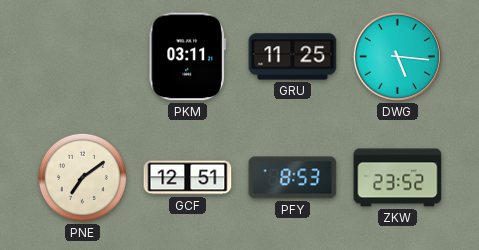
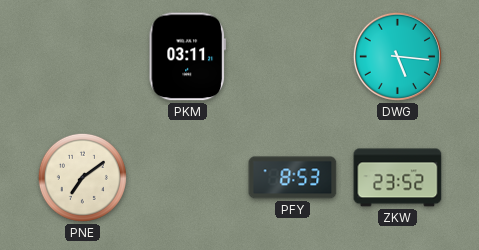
GRU: 11:25 -> none (293, 57)
GCF: 12:51 -> none (188, 178)
